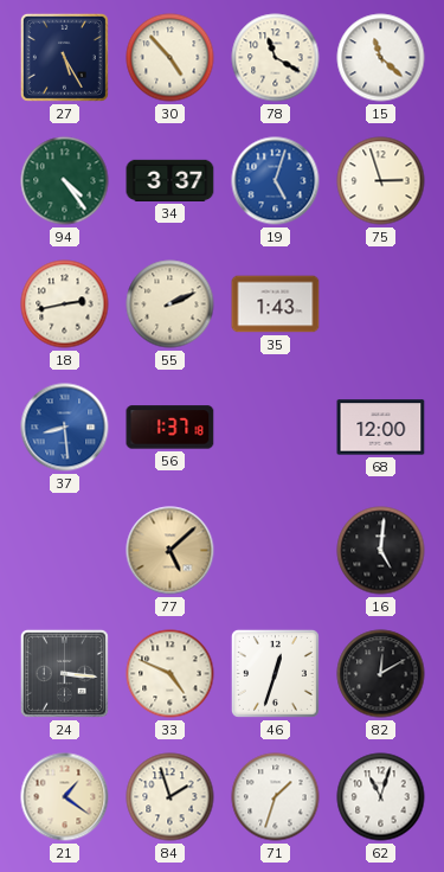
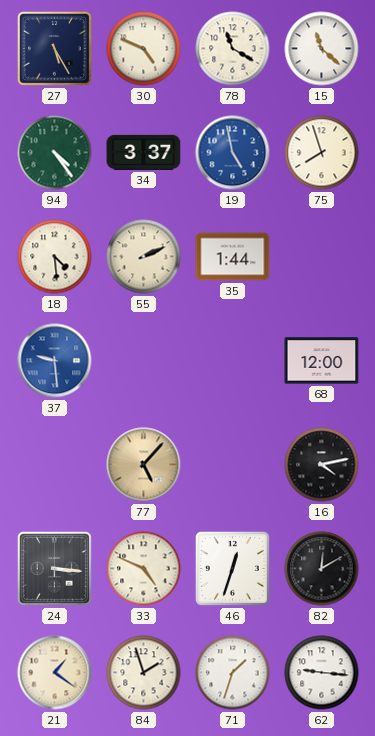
30: 4:53 -> 4:49 (144, 49)
19: 5:03 -> 4:58 (233, 153)
75: 2:57 -> 7:57 (322, 153)
18: 2:43 -> 4:29 (55, 257)
35: 1:43 -> 1:44 (233, 257)
37: 8:29 -> 9:29 (55, 361)
56: 1:37 -> none (170, 428)
77: 5:08 -> 5:07 (144, 465)
16: 5:01 -> 4:13 (322, 465)
62: 11:03 -> 9:16 (322, 673)
